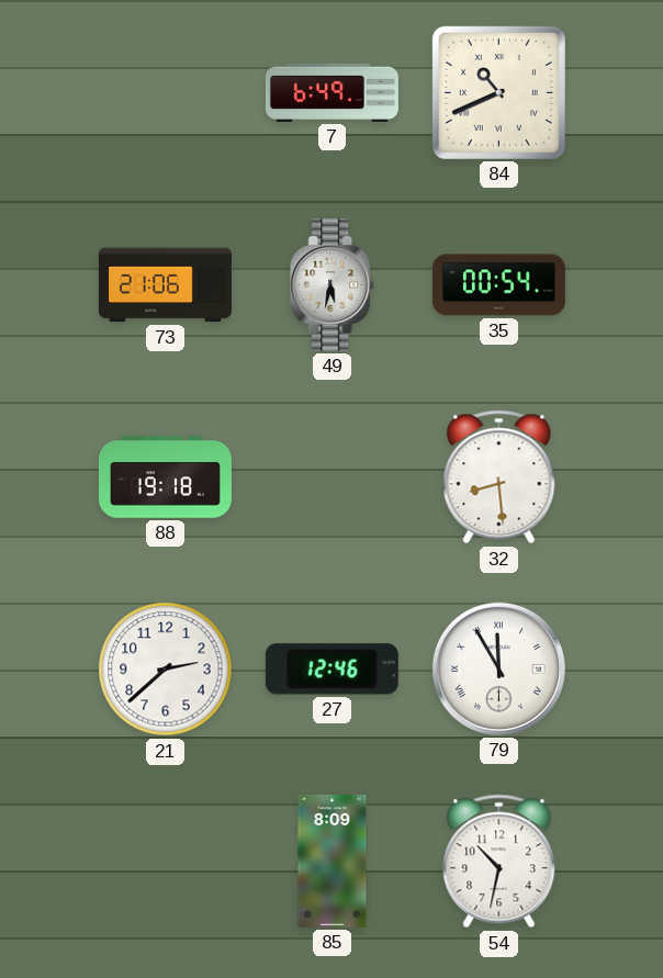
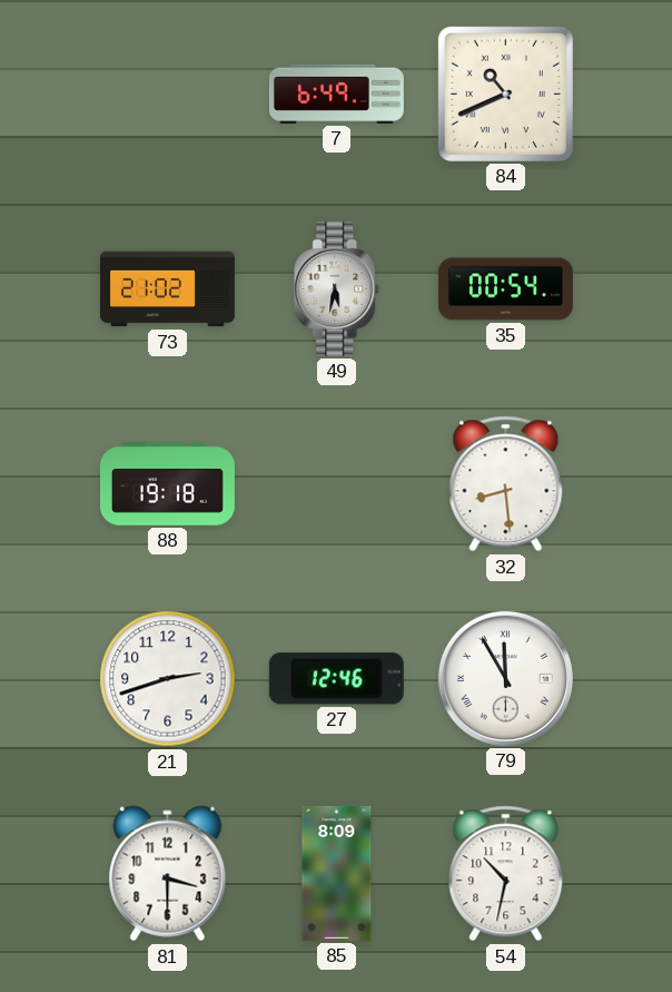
73: 21:06 -> 21:02 (167, 289)
21: 2:38 -> 2:42 (168, 679)
81: none -> 3:30 (168, 874)
